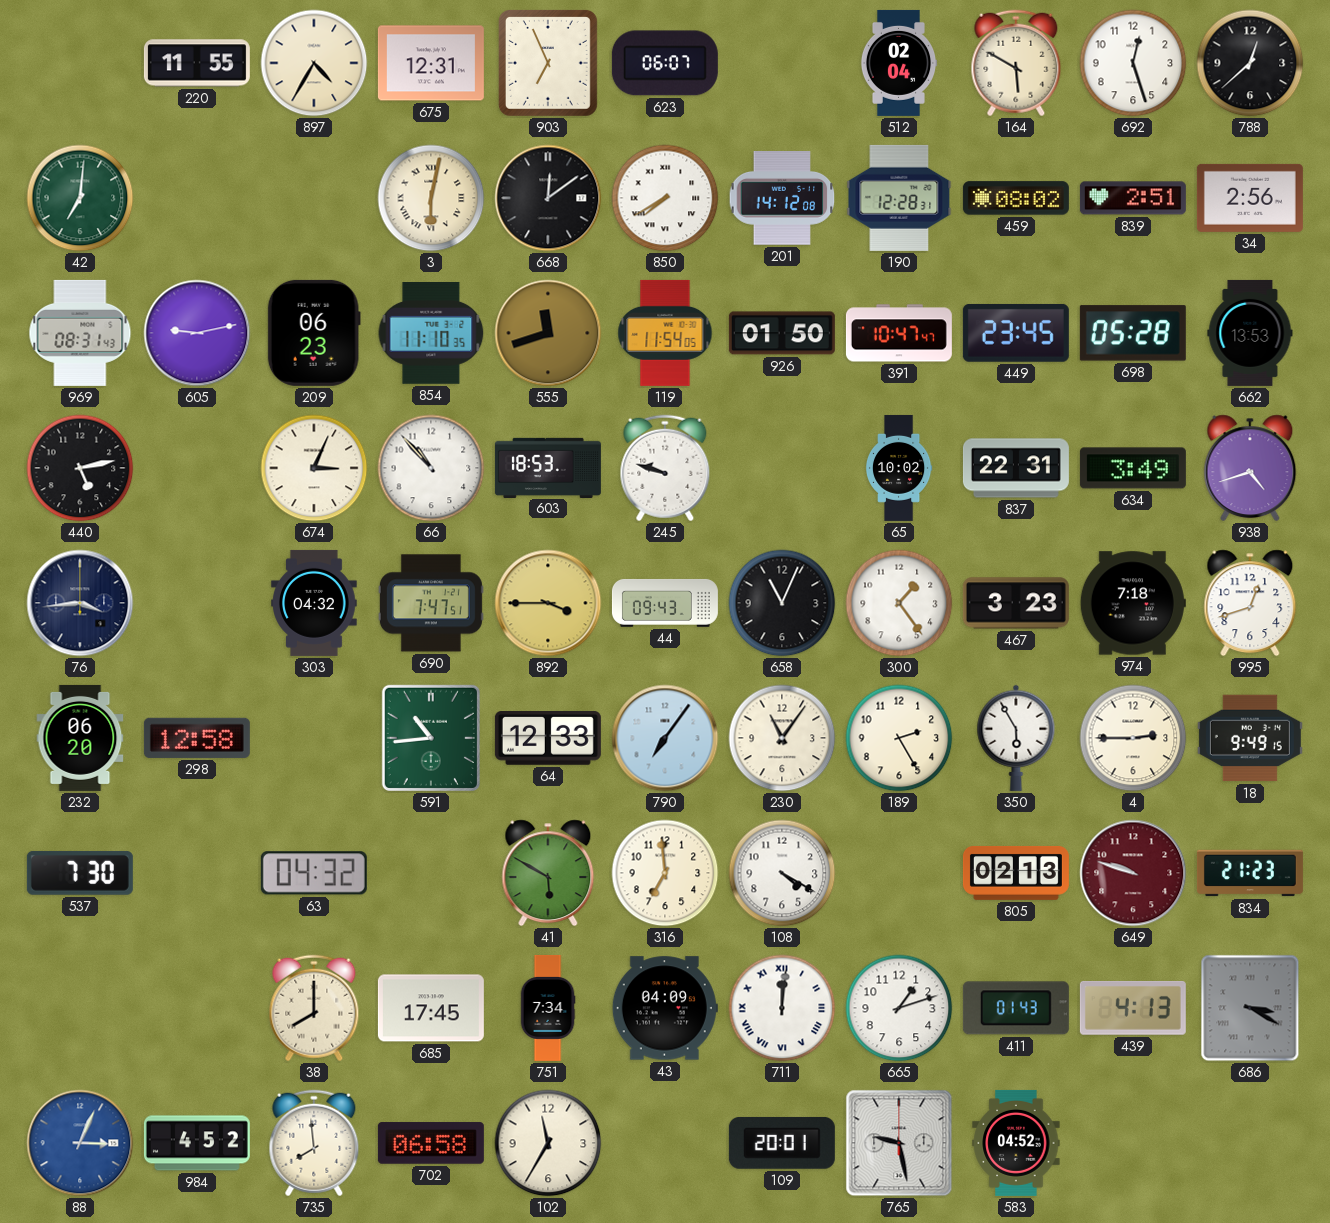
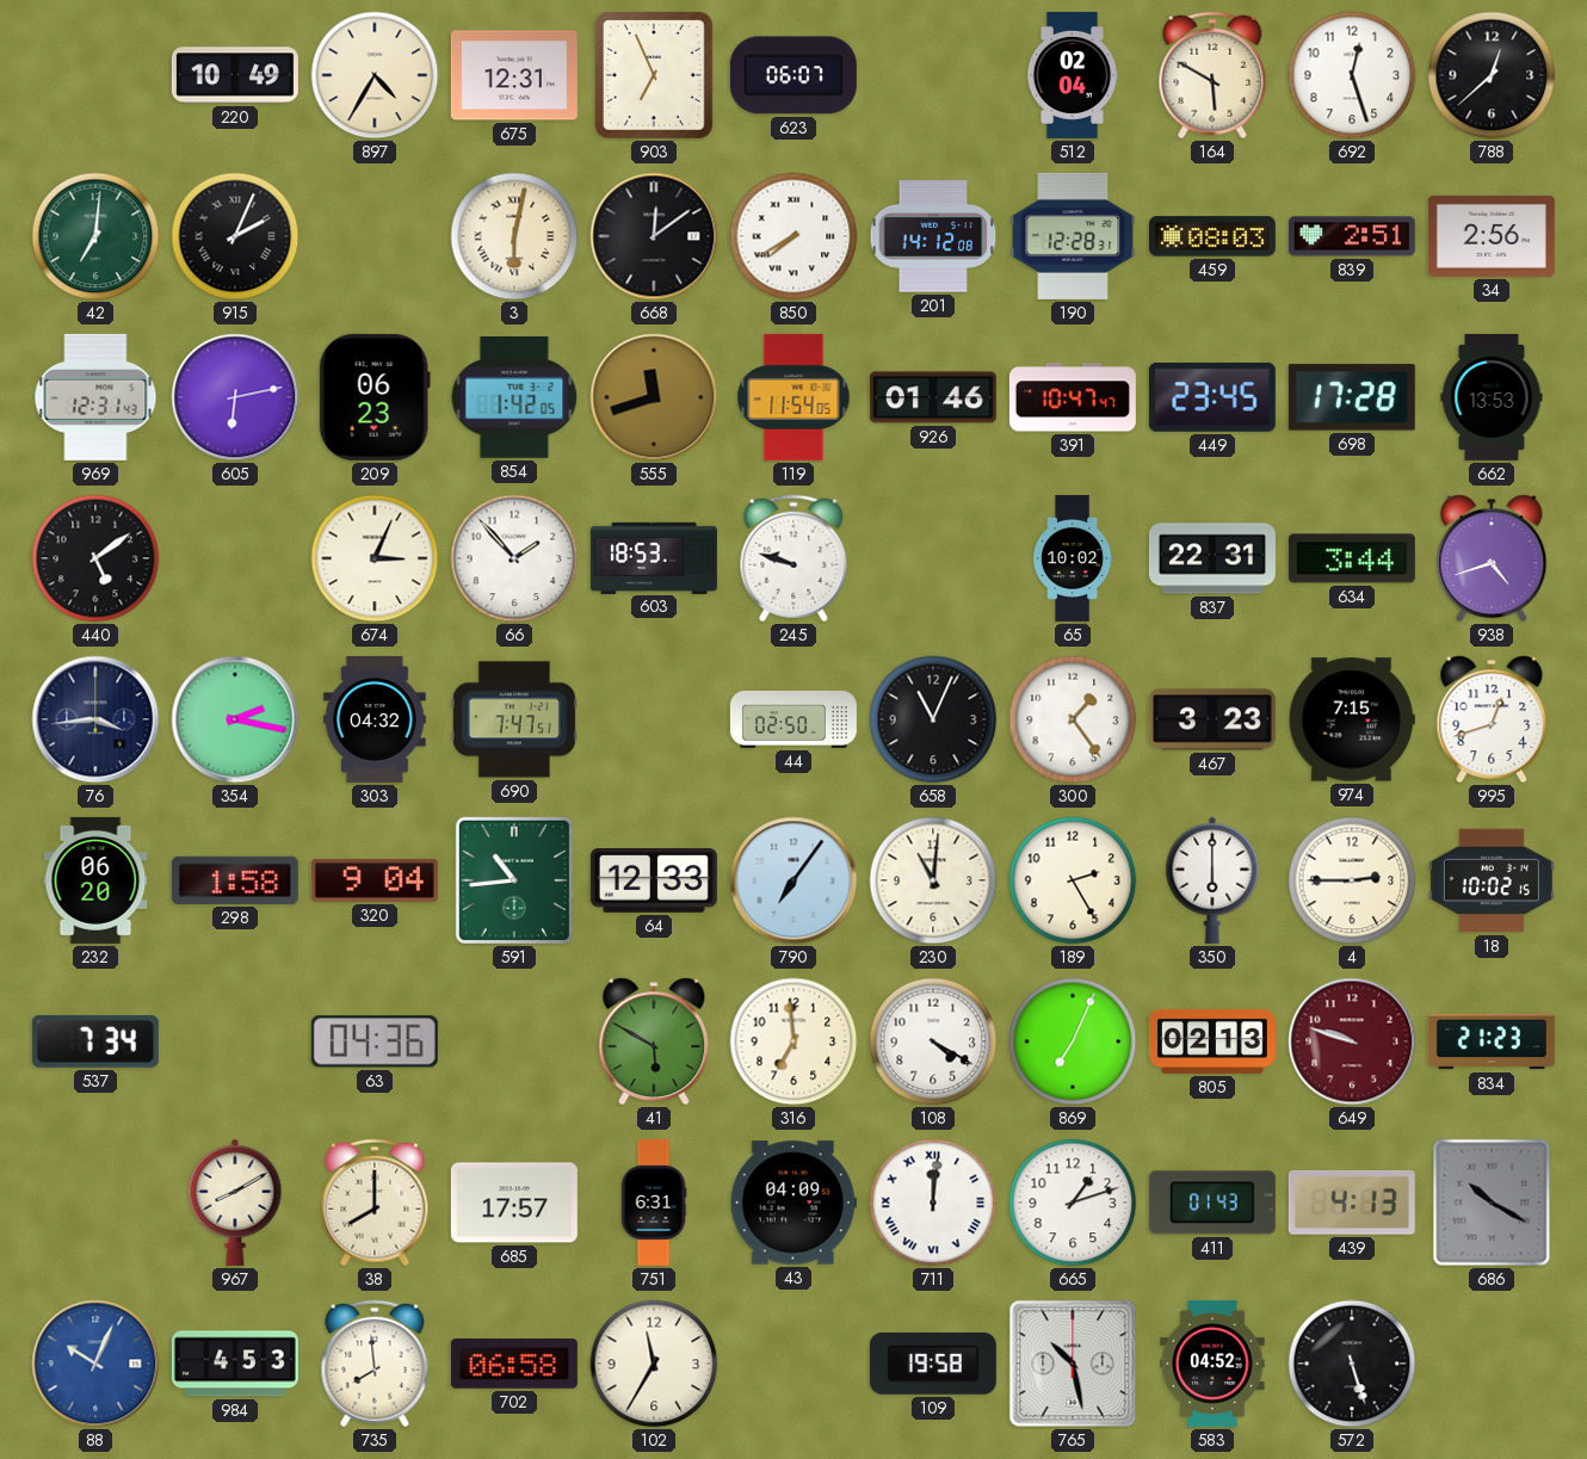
220: 11:55 -> 10:49 (235, 75)
915: none -> 2:04 (235, 236)
459: 08:02 -> 08:03 (1212, 236)
969: 08:31 -> 12:31 (95, 397)
605: 9:13 -> 6:13 (235, 397)
854: 11:10 -> 1:42 (514, 398)
926: 01:50 -> 01:46 (933, 397)
698: 05:28 -> 17:28 (1352, 397)
440: 5:13 -> 5:09 (95, 558)
66: 10:53 -> 1:53 (514, 558)
634: 3:49 -> 3:44 (1352, 558)
354: none -> 2:17 (235, 719)
892: 3:45 -> none (548, 603)
44: 09:43 -> 02:50 (793, 719)
974: 7:18 -> 7:15 (1352, 719)
298: 12:58 -> 1:58 (235, 880)
320: none -> 9:04 (375, 880)
230: 11:06 -> 11:01 (933, 880)
350: 5:55 -> 6:00 (1212, 880)
18: 9:49 -> 10:02 (1492, 880)
537: 7:30 -> 7:34 (95, 1041)
63: 04:32 -> 04:36 (375, 1041)
869: none -> 7:04 (1073, 1041)
967: none -> 8:10 (235, 1203)
685: 17:45 -> 17:57 (514, 1203)
751: 7:34 -> 6:31 (654, 1203)
686: 3:20 -> 10:20 (1492, 1203)
88: 3:04 -> 10:04 (95, 1364)
984: 4:52 -> 4:53 (235, 1364)
109: 20:01 -> 19:58 (933, 1364)
765: 9:28 -> 10:28 (1073, 1364)
572: none -> 5:27 (1352, 1364)
